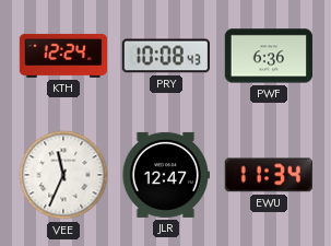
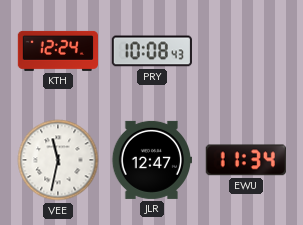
PWF: 6:36 -> none (268, 56)
VEE: 11:34 -> 11:32 (58, 160)
